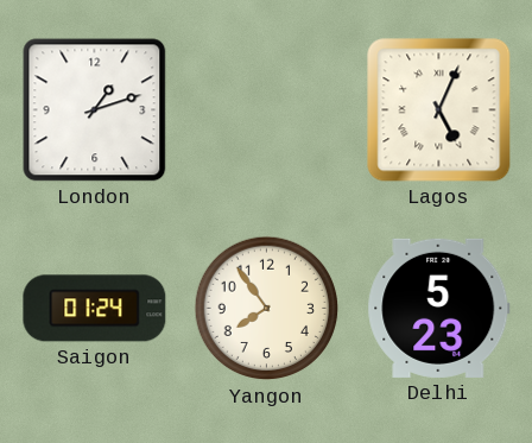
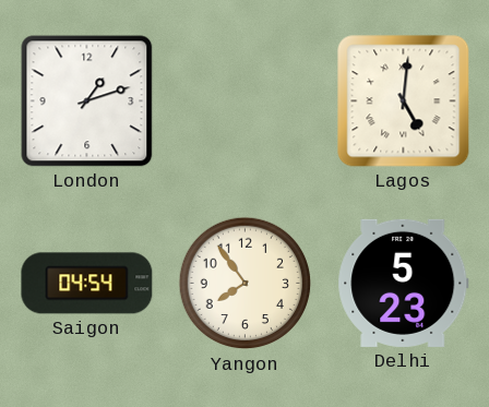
Lagos: 5:04 -> 5:01 (404, 101)
Saigon: 01:24 -> 04:54 (87, 284)
